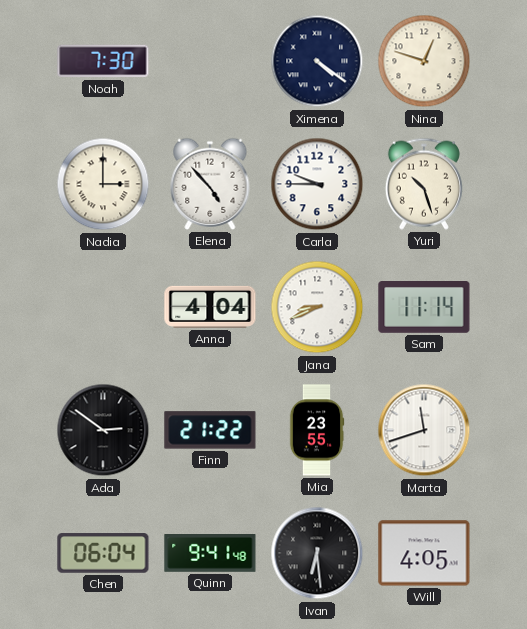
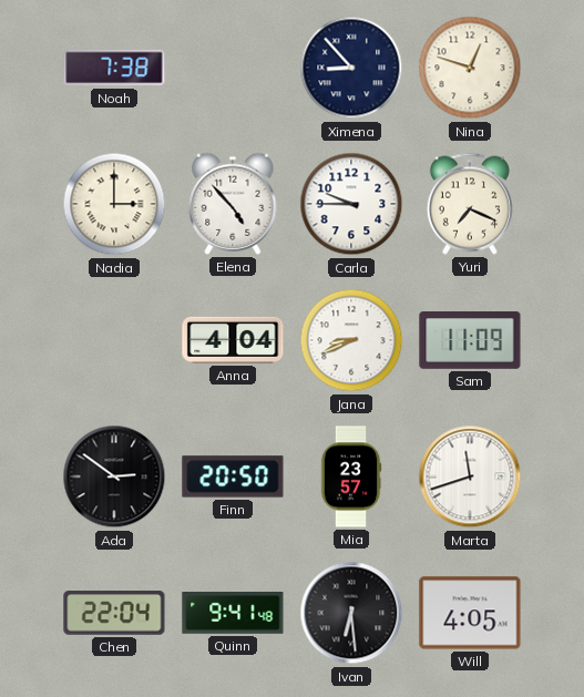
Noah: 7:30 -> 7:38 (114, 68)
Ximena: 4:21 -> 8:53 (351, 68)
Yuri: 10:27 -> 7:19 (470, 204)
Sam: 11:14 -> 11:09 (470, 341)
Finn: 21:22 -> 20:50 (233, 476)
Mia: 23:55 -> 23:57 (351, 476)
Chen: 06:04 -> 22:04 (114, 613)
